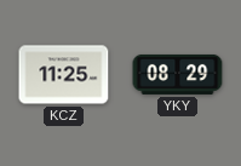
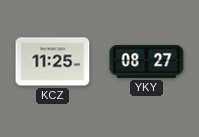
YKY: 08:29 -> 08:27 (147, 61)
